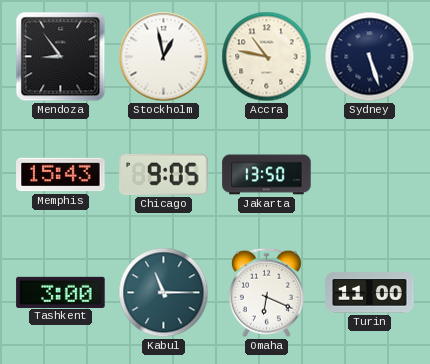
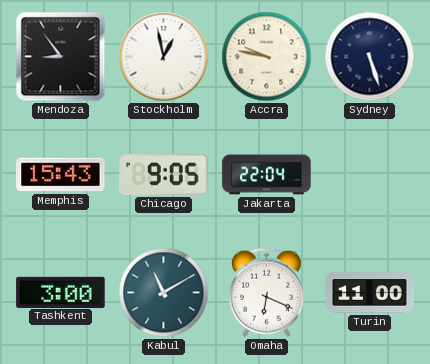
Accra: 10:47 -> 9:47 (267, 57)
Jakarta: 13:50 -> 22:04 (267, 175)
Kabul: 11:15 -> 11:10 (164, 293)
